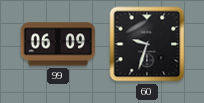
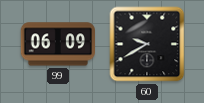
60: 9:33 -> 9:40 (147, 44)
